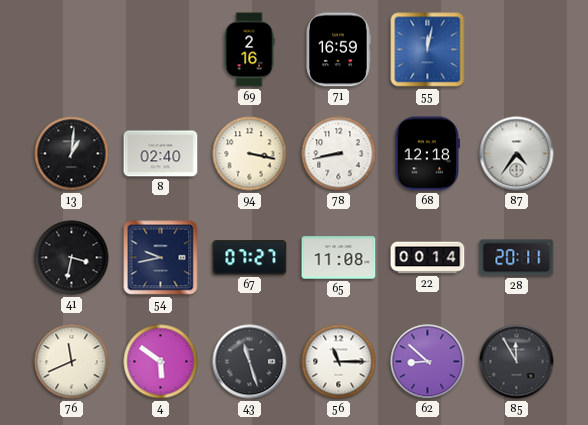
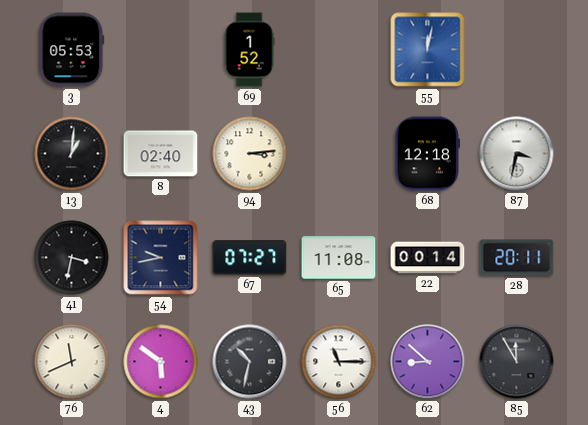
3: none -> 05:53 (72, 50)
69: 2:16 -> 1:52 (249, 50)
71: 16:59 -> none (338, 50)
94: 3:17 -> 3:14 (250, 154)
78: 8:43 -> none (339, 154)
87: 4:36 -> 3:32 (517, 154)
43: 11:27 -> 10:32 (250, 362)
